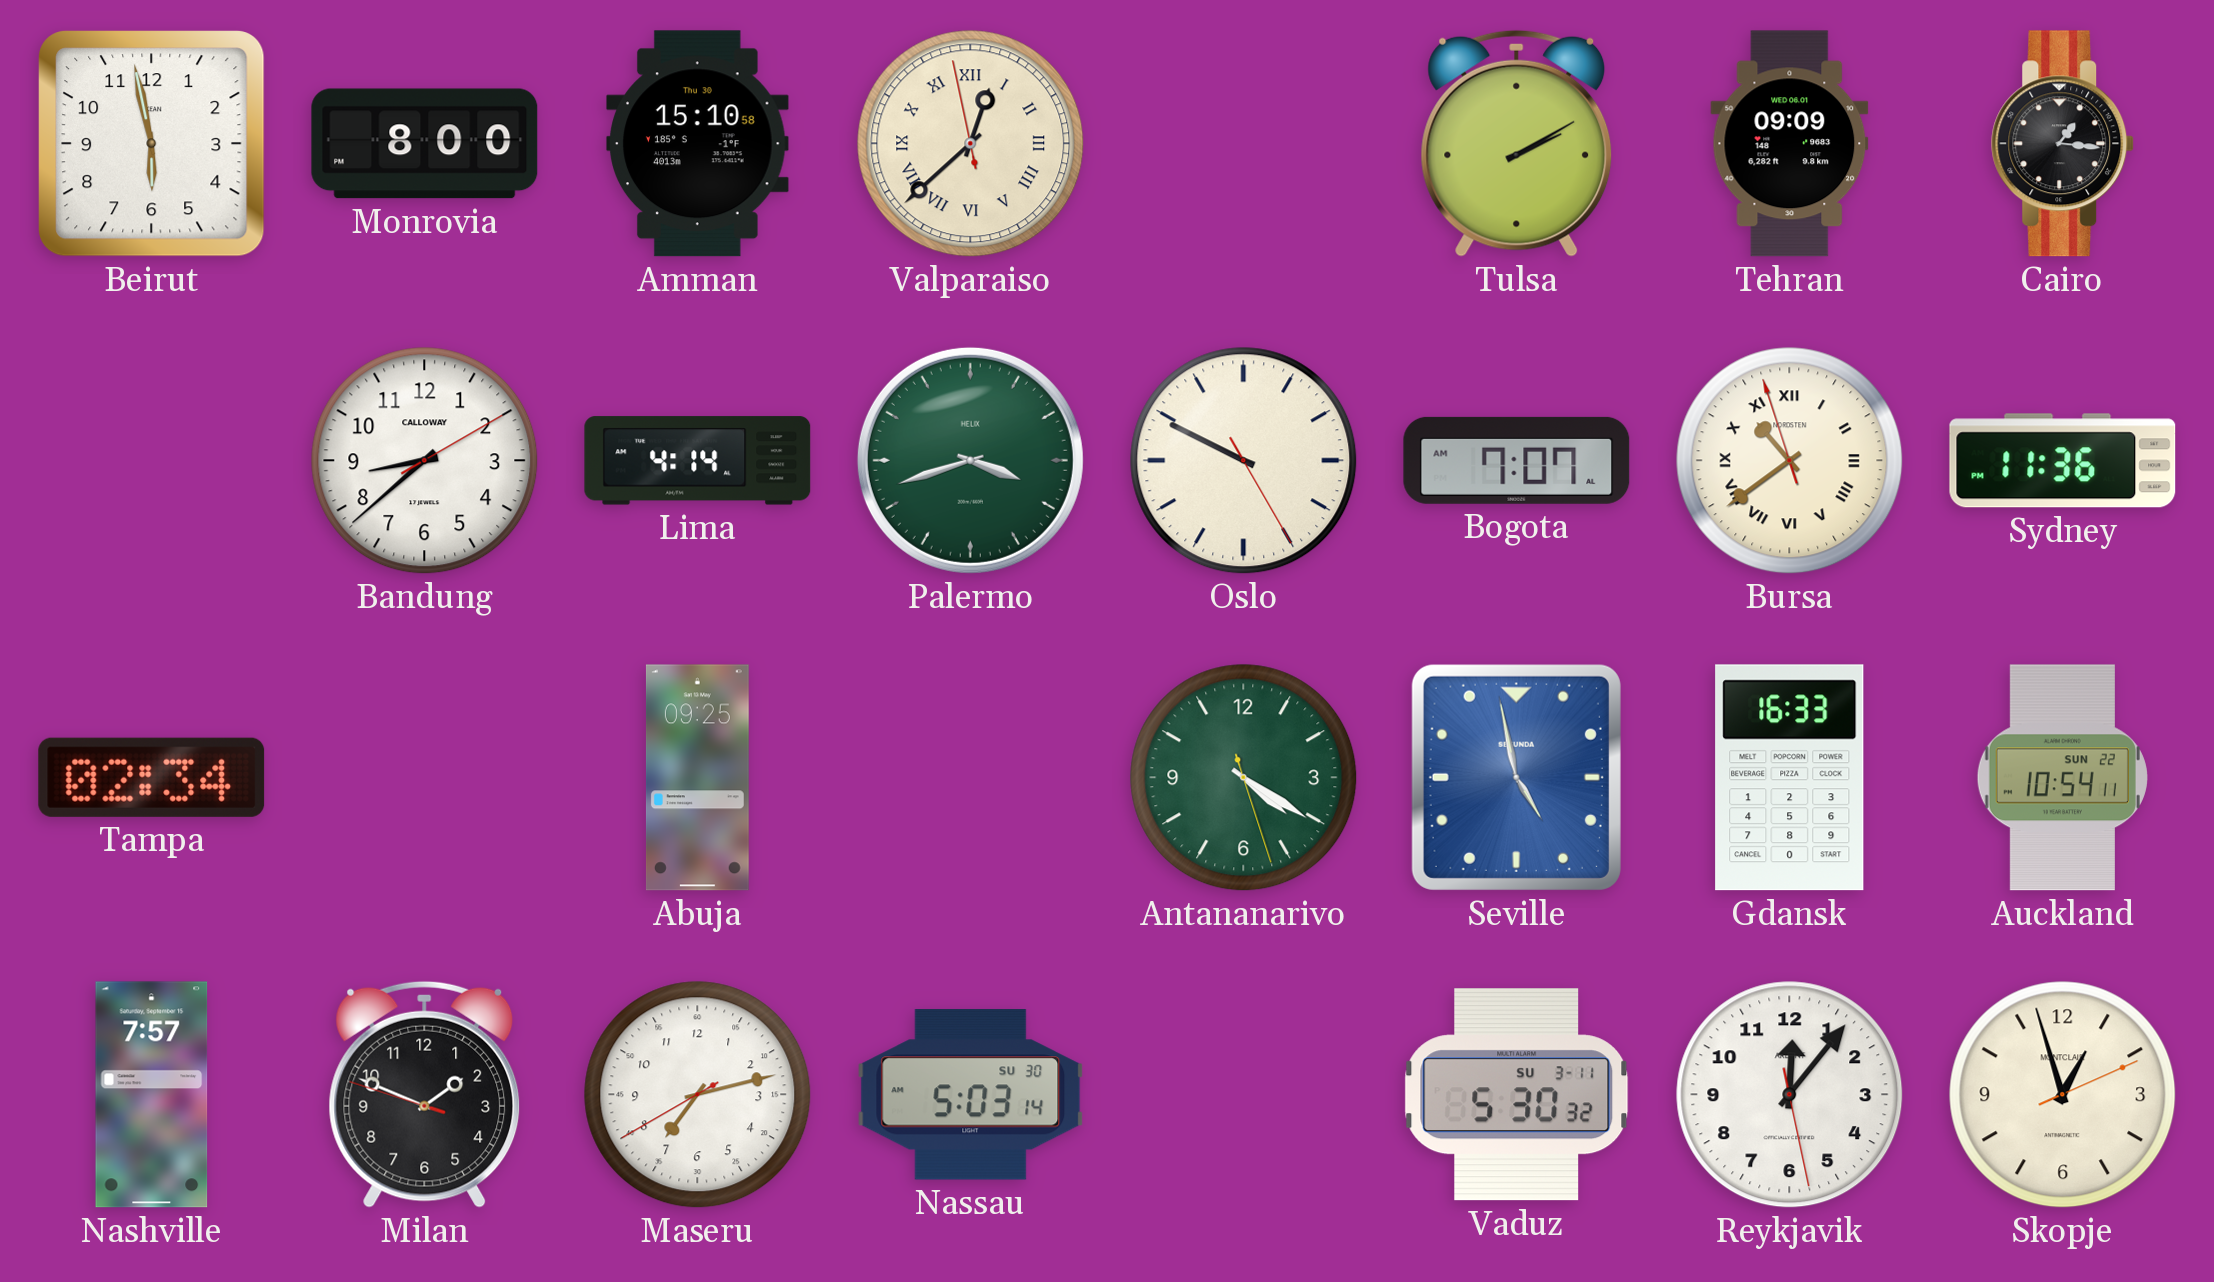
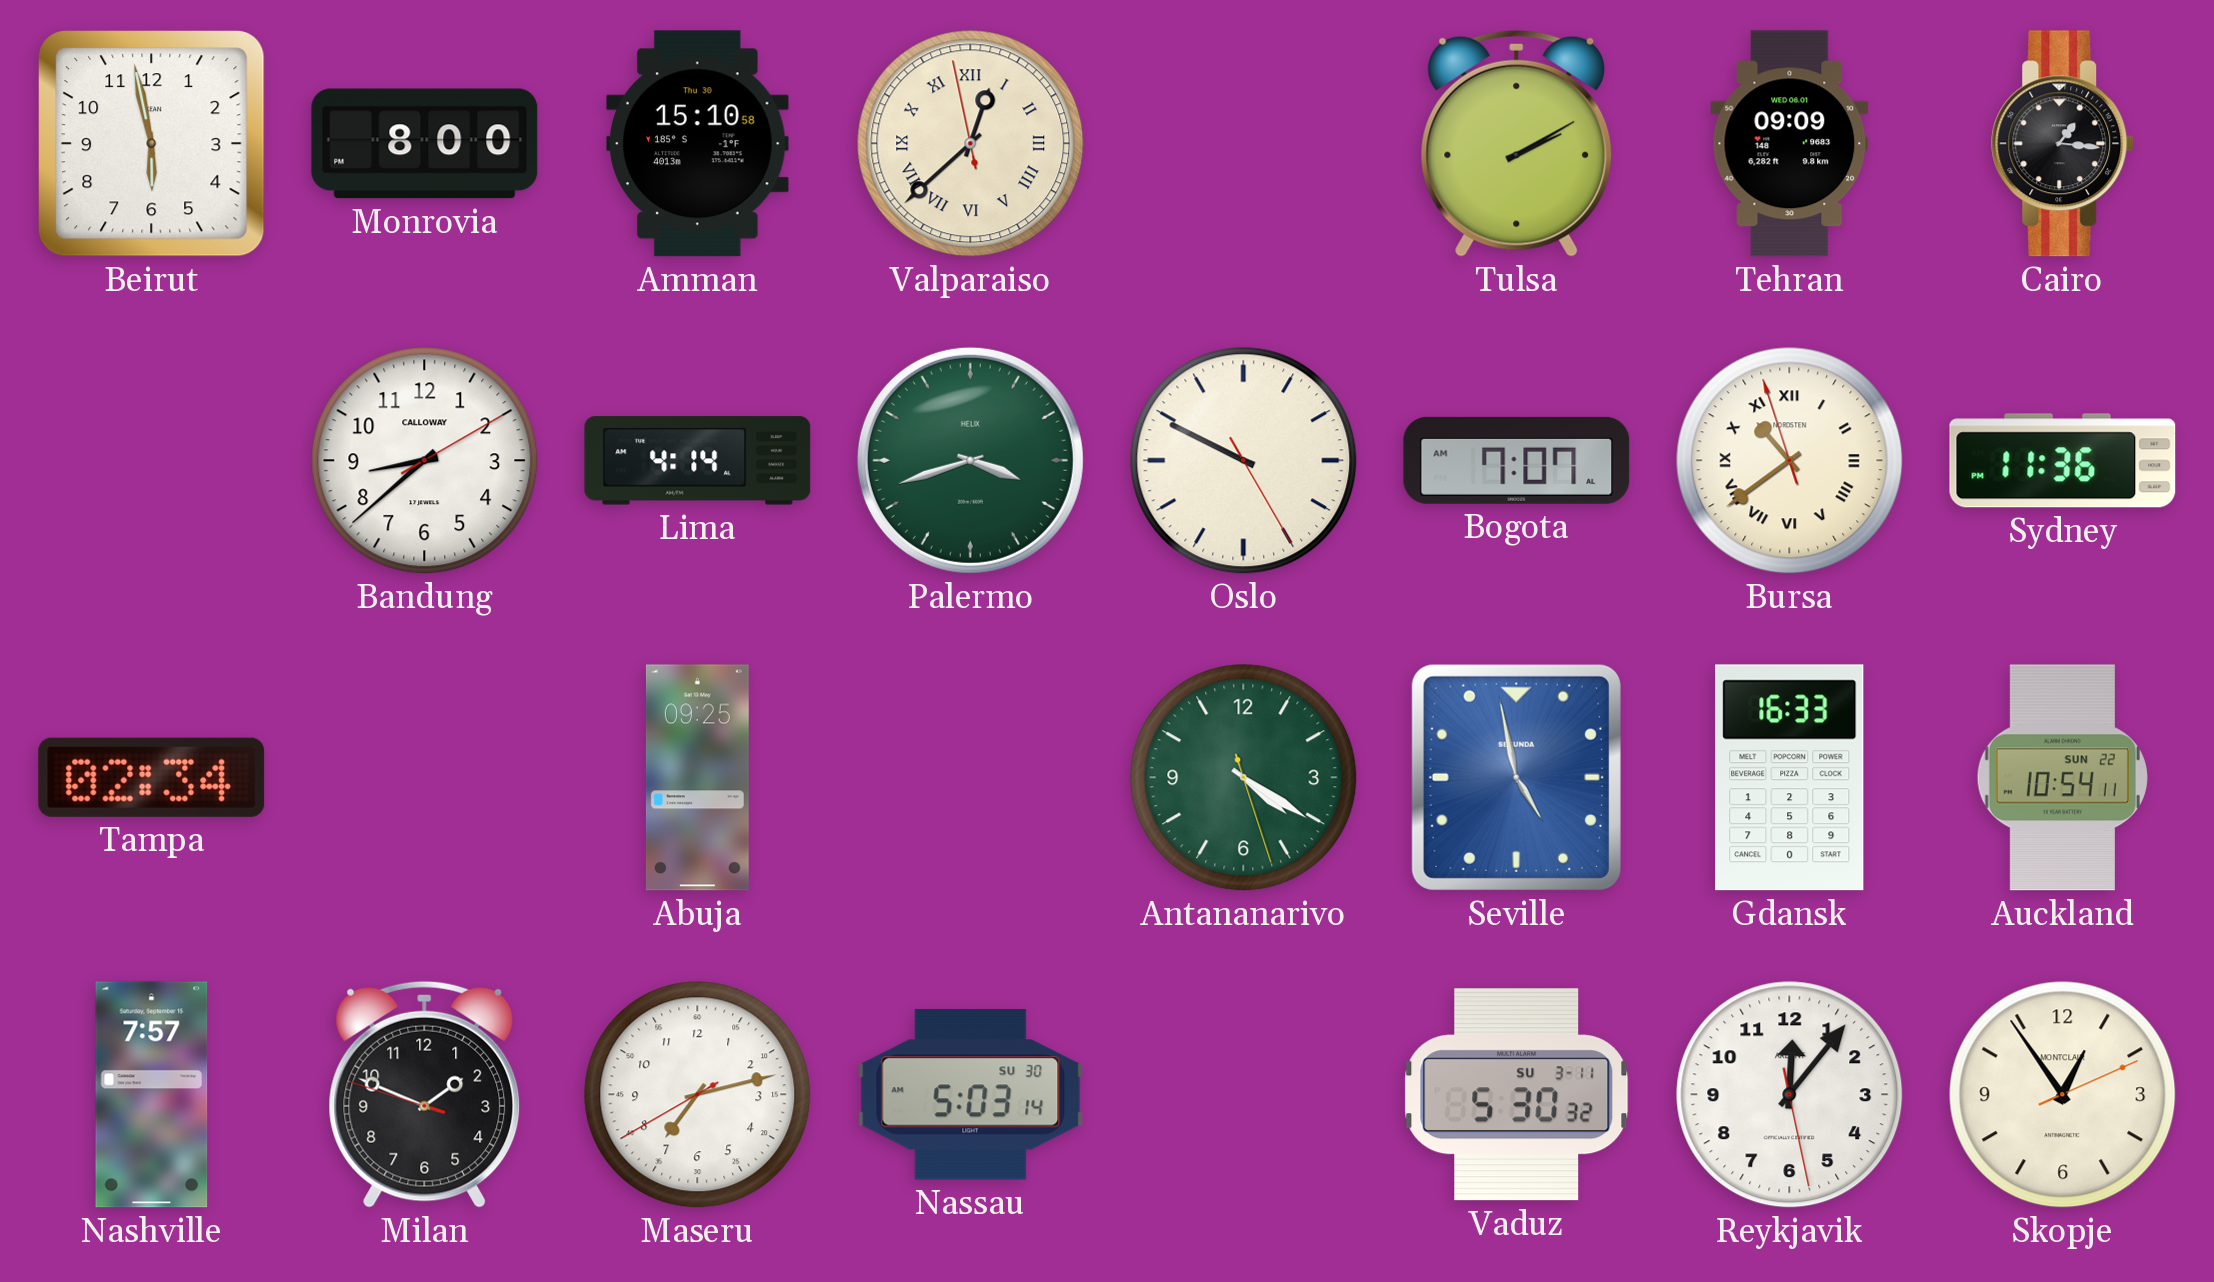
Skopje: 12:57 -> 12:54 (2063, 1095)
